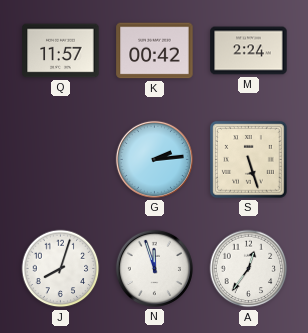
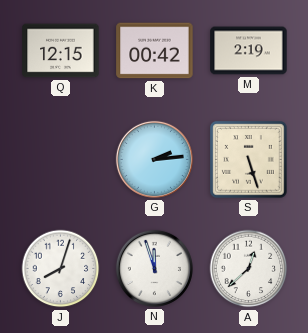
Q: 11:57 -> 12:15 (61, 51)
M: 2:24 -> 2:19 (249, 51)
A: 12:36 -> 12:38 (249, 269)
